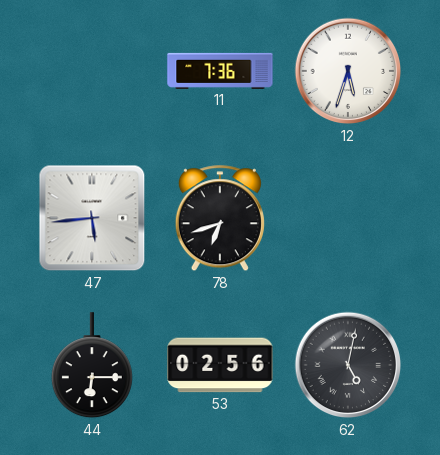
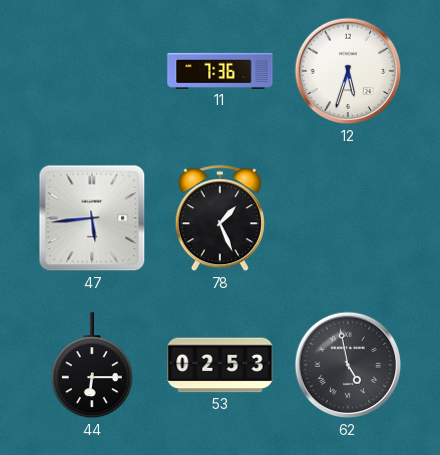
78: 6:42 -> 1:26 (220, 219)
53: 02:56 -> 02:53 (220, 365)
62: 5:02 -> 4:58 (348, 365)
